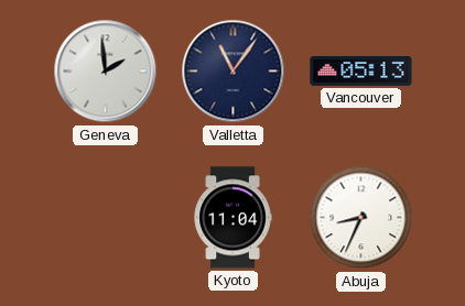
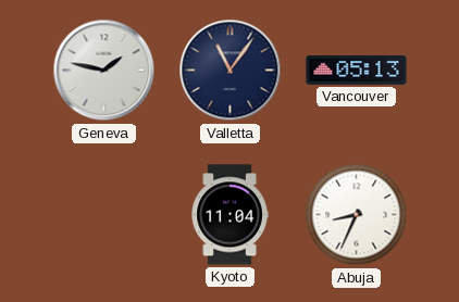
Geneva: 1:59 -> 1:47 (104, 71)
